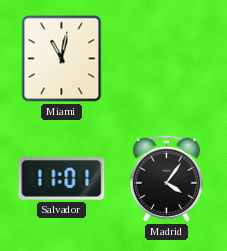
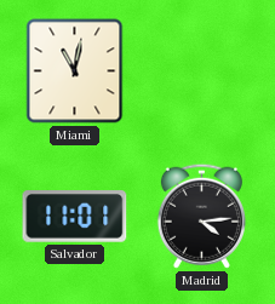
Madrid: 4:06 -> 4:14 (201, 216)
